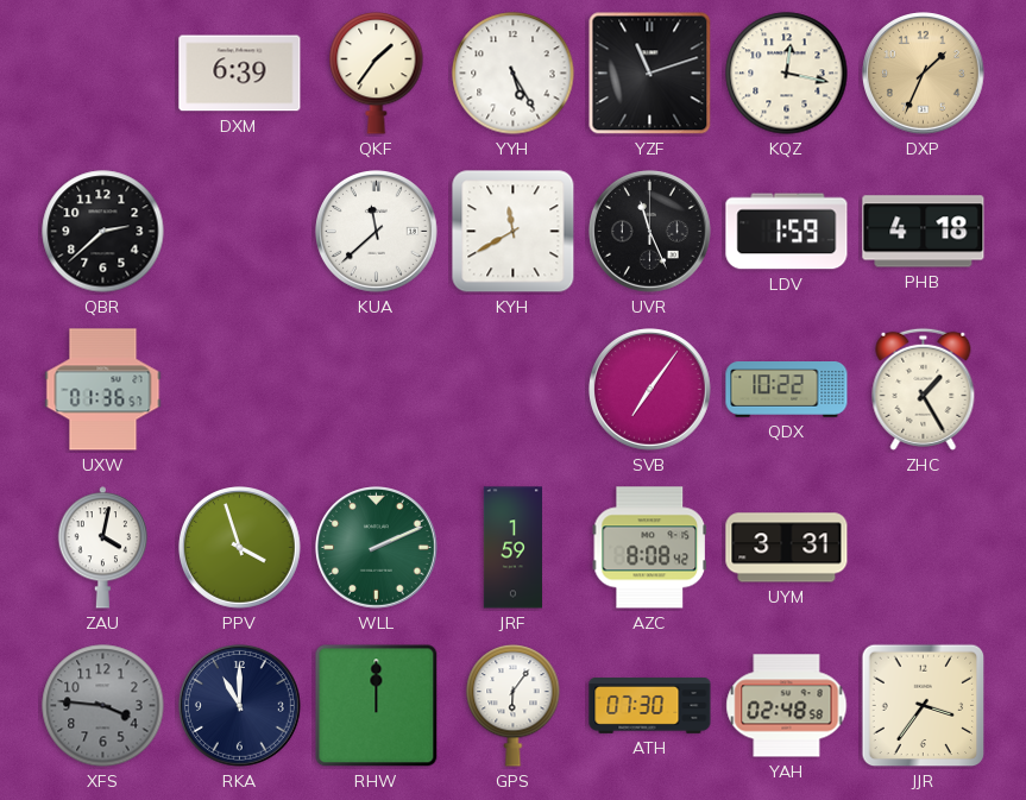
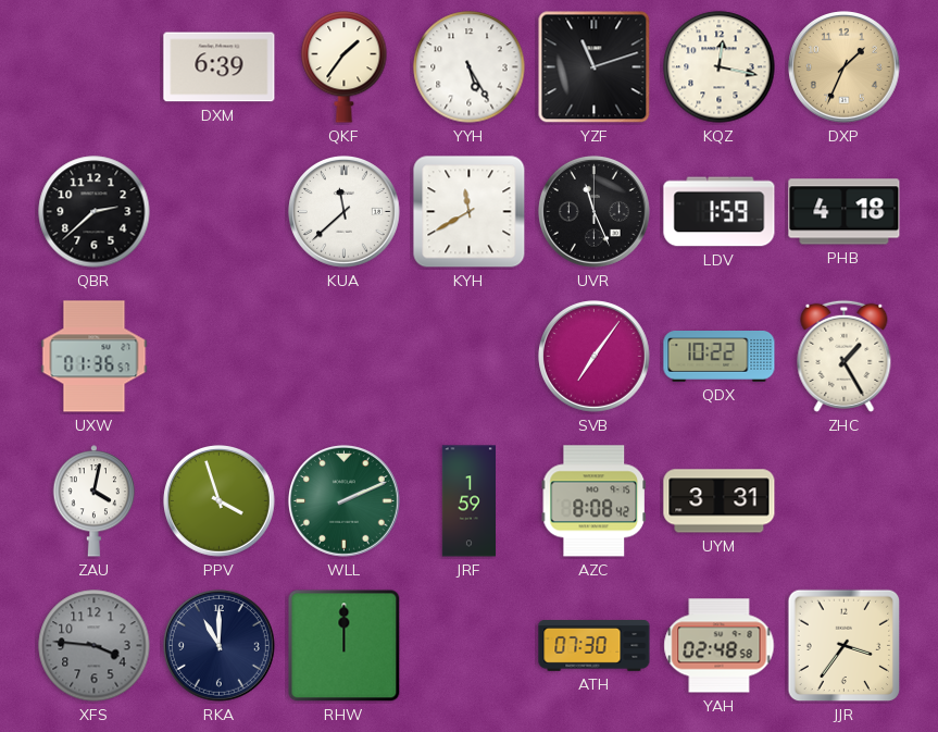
GPS: 6:06 -> none (514, 706)
